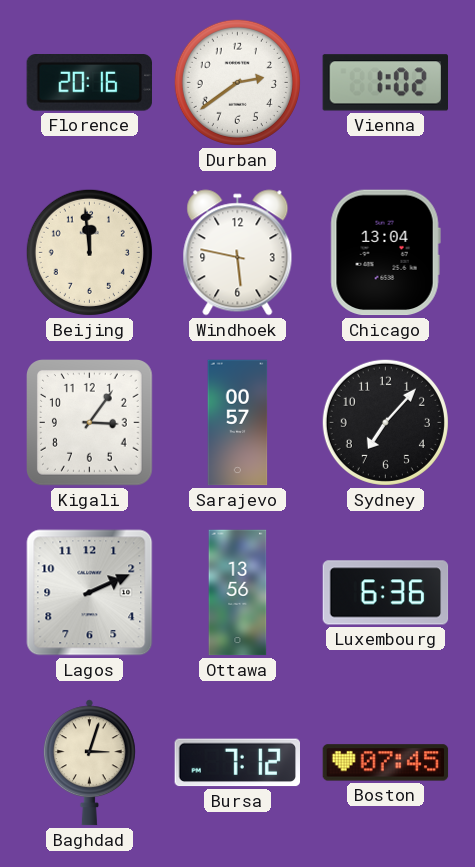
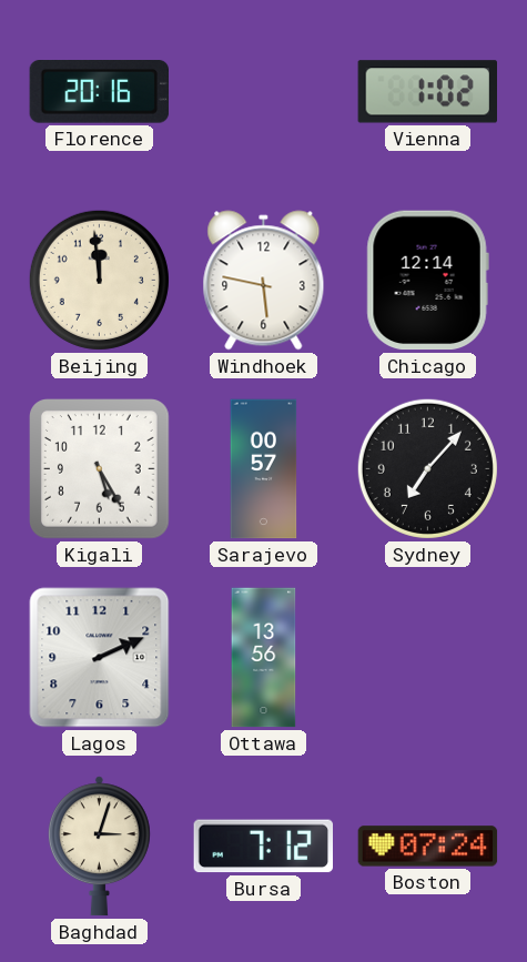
Durban: 2:39 -> none (237, 82)
Chicago: 13:04 -> 12:14 (427, 281)
Kigali: 3:06 -> 5:25 (100, 469)
Luxembourg: 6:36 -> none (386, 593)
Boston: 07:45 -> 07:24 (428, 847)
